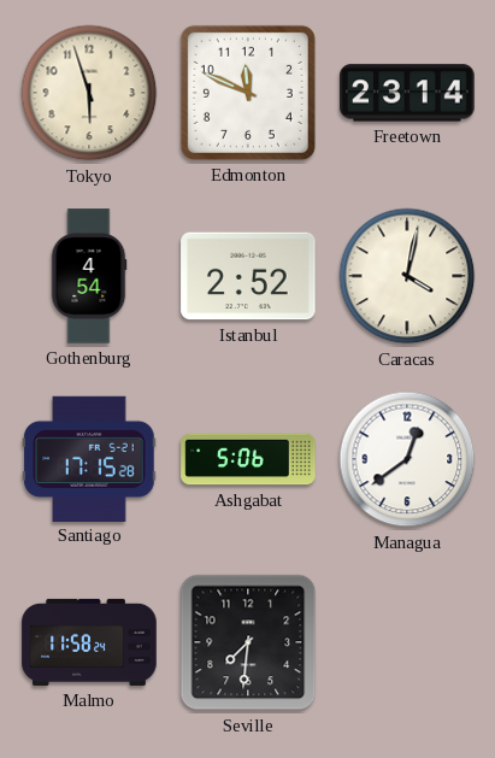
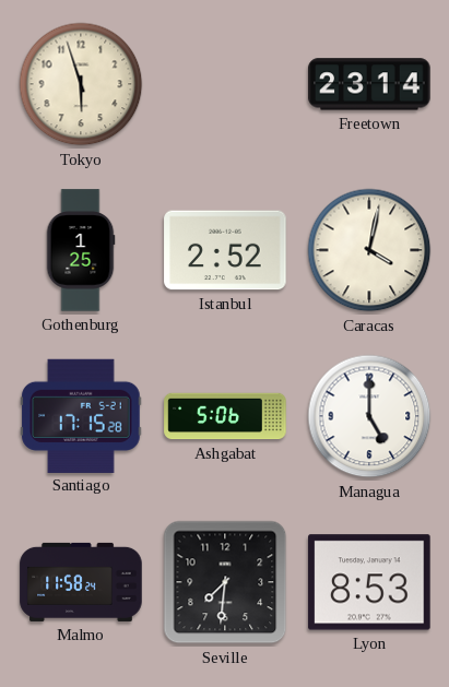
Edmonton: 11:49 -> none (248, 93)
Gothenburg: 4:54 -> 1:25 (81, 250)
Managua: 12:39 -> 5:00 (369, 416)
Lyon: none -> 8:53 (369, 582)
